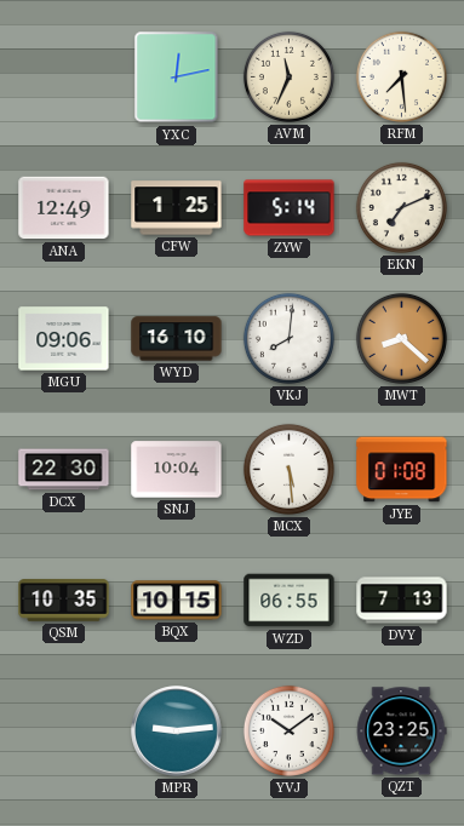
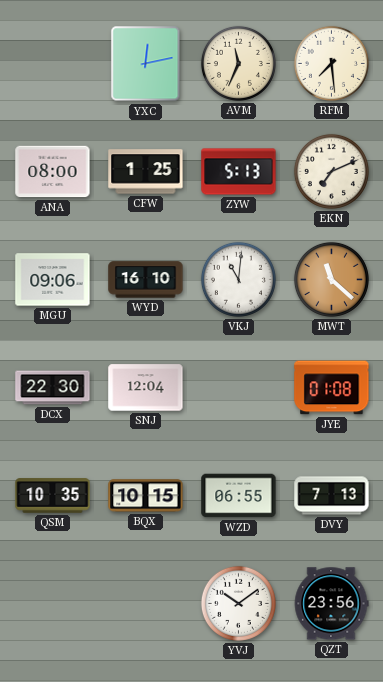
ANA: 12:49 -> 08:00 (53, 172)
ZYW: 5:14 -> 5:13 (239, 172)
VKJ: 8:01 -> 11:01 (238, 279)
MWT: 8:22 -> 11:22 (331, 279)
SNJ: 10:04 -> 12:04 (146, 388)
MCX: 5:29 -> none (288, 469)
MPR: 9:14 -> none (177, 732)
QZT: 23:25 -> 23:56 (331, 604)
